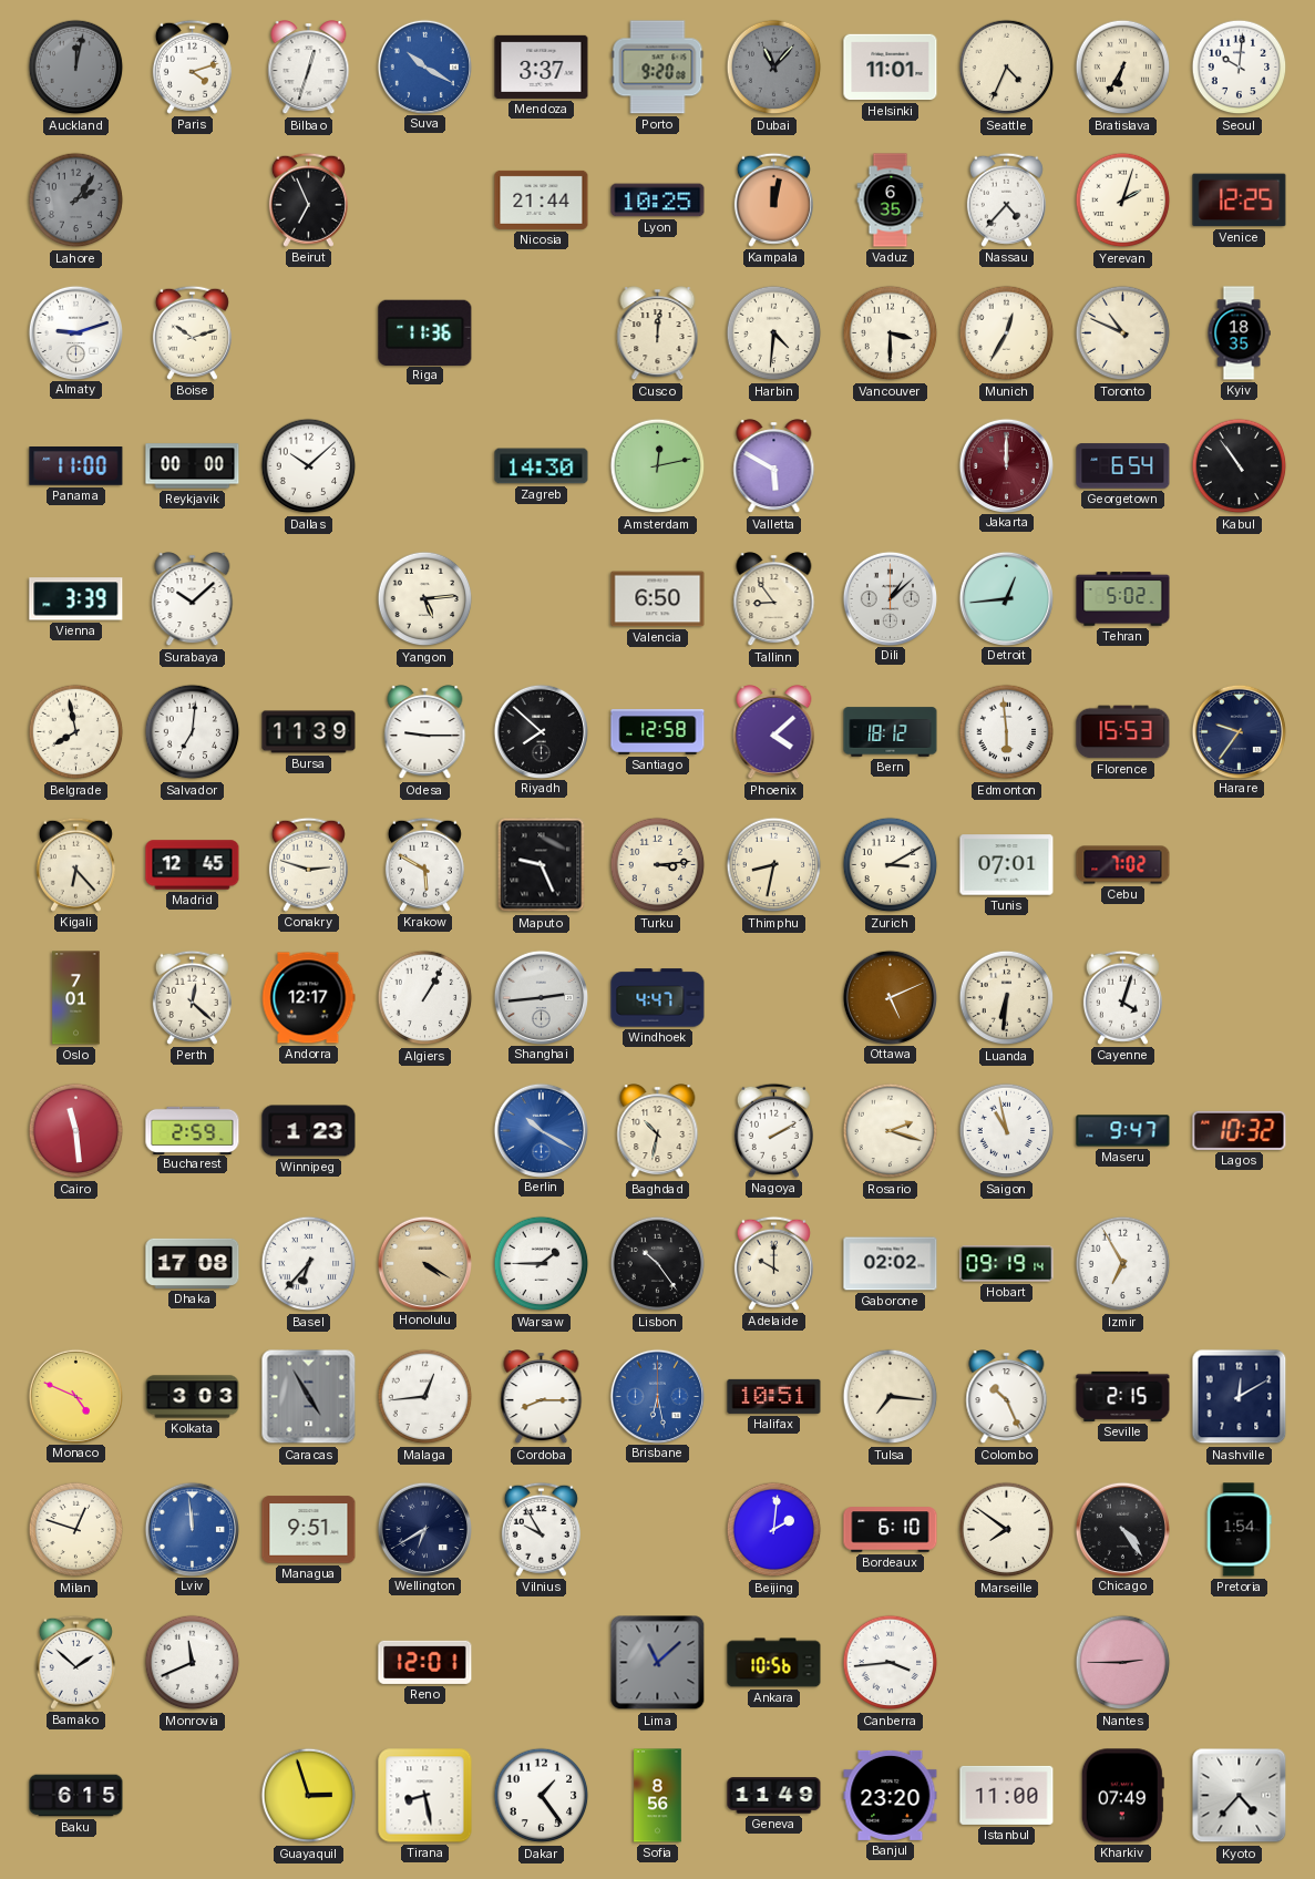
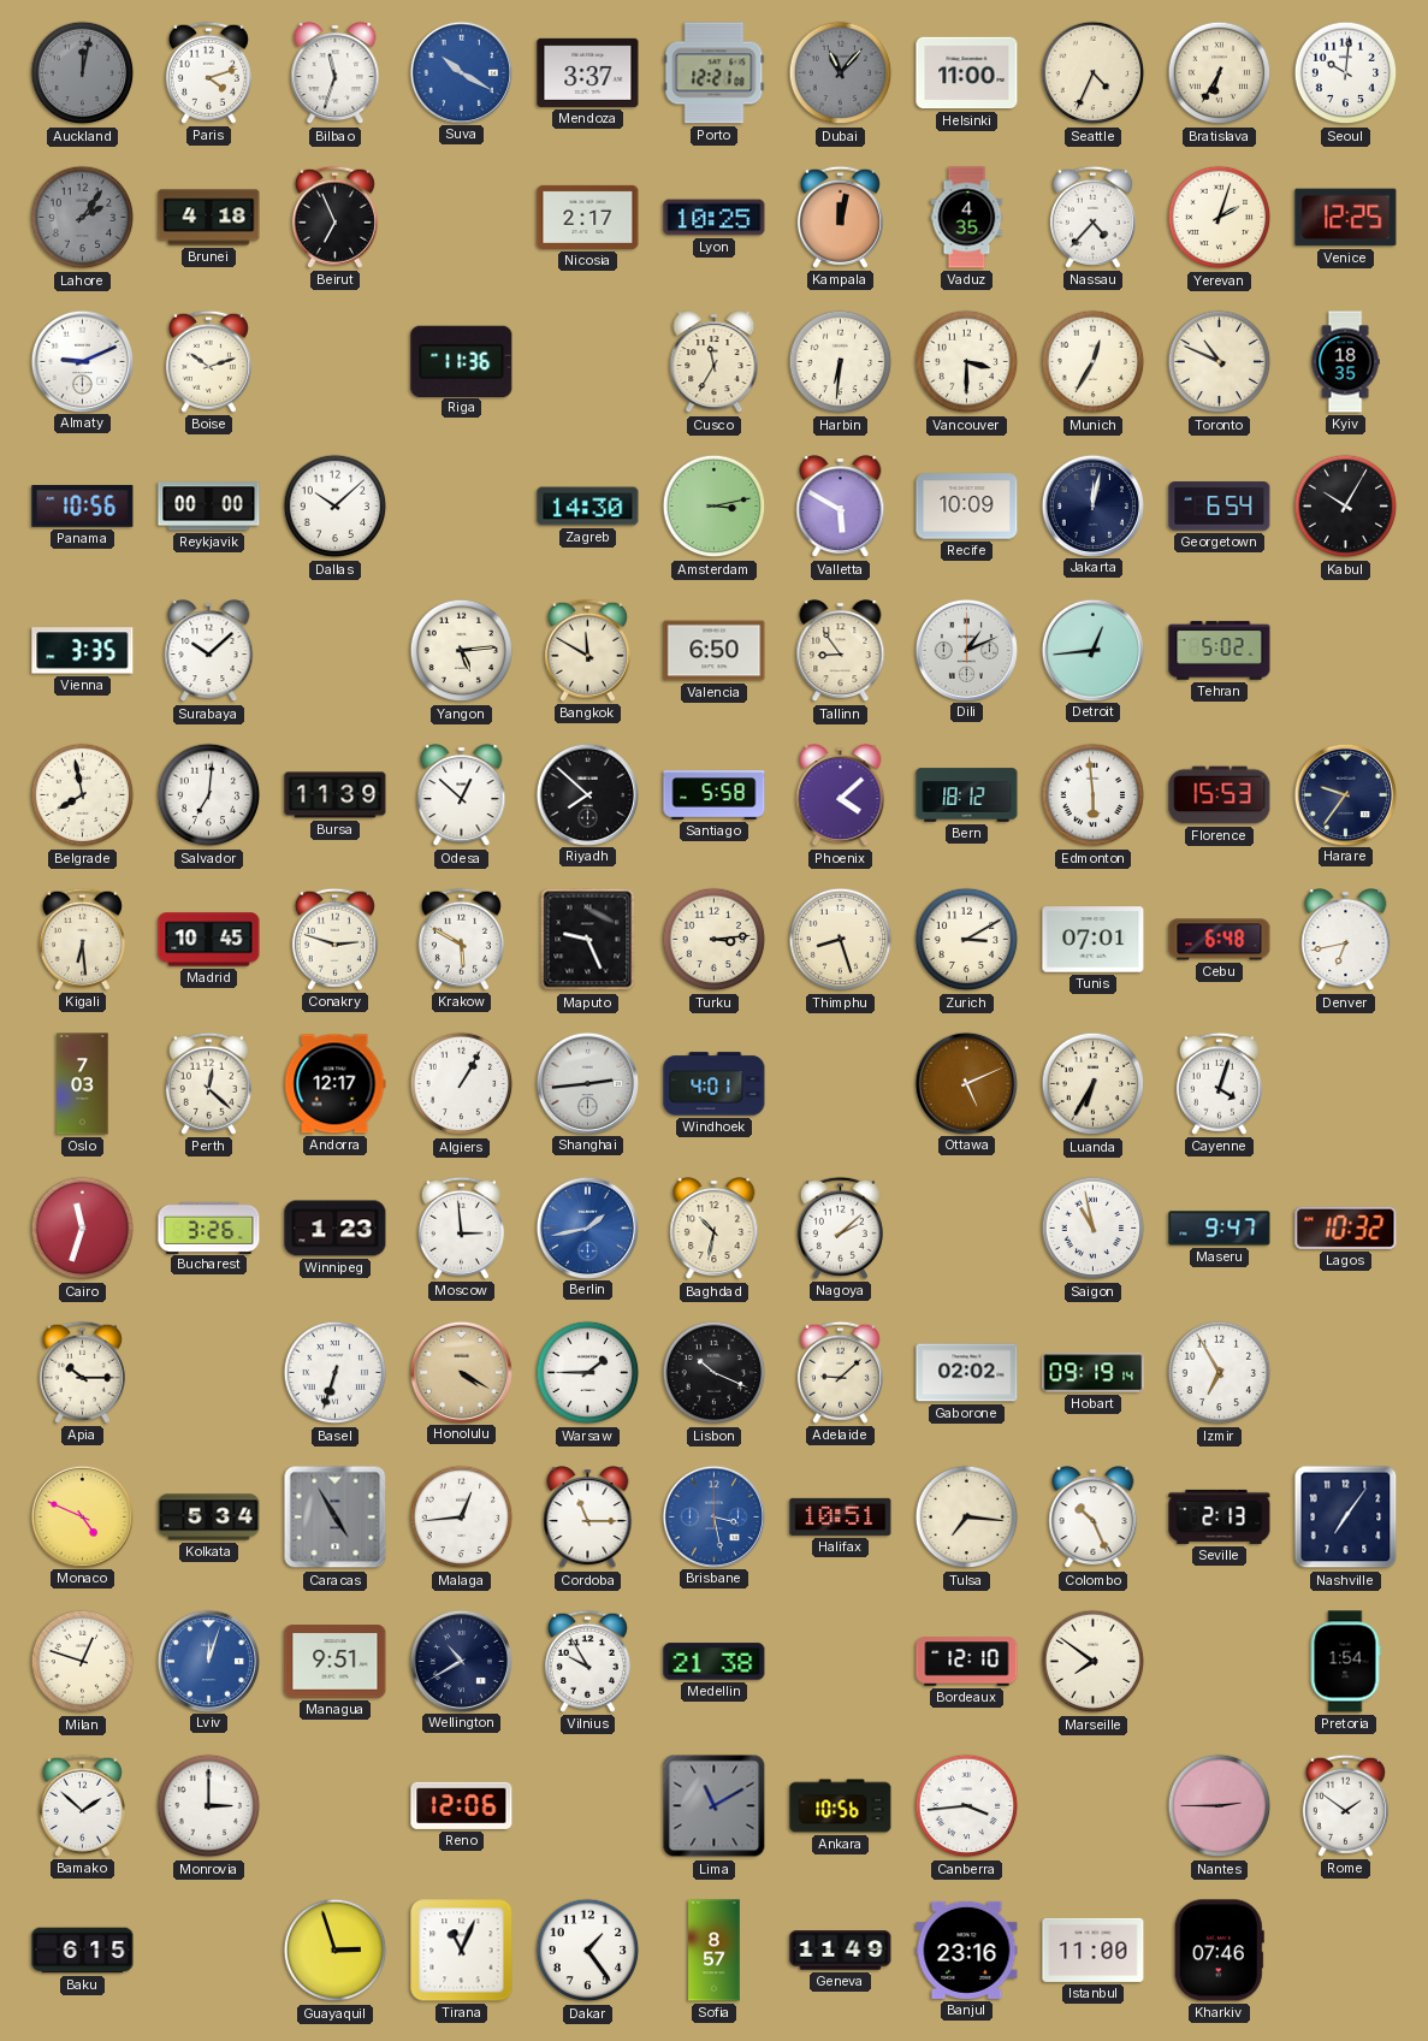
Bilbao: 12:33 -> 11:33 (336, 73)
Porto: 9:20 -> 12:21 (715, 73)
Helsinki: 11:01 -> 11:00 (967, 73)
Brunei: none -> 4:18 (209, 218)
Nicosia: 21:44 -> 2:17 (588, 217)
Vaduz: 6:35 -> 4:35 (967, 218)
Almaty: 9:12 -> 9:11 (82, 361)
Cusco: 12:01 -> 11:35 (715, 362)
Harbin: 4:31 -> 6:31 (841, 362)
Panama: 11:00 -> 10:56 (83, 507)
Amsterdam: 12:13 -> 3:13 (715, 507)
Recife: none -> 10:09 (967, 507)
Jakarta: 12:00 -> 12:02 (1092, 505)
Jakarta dial: burgundy -> navy (1092, 505)
Kabul: 10:54 -> 10:05 (1346, 507)
Vienna: 3:39 -> 3:35 (83, 651)
Bangkok: none -> 11:50 (587, 650)
Dili: 1:08 -> 1:11 (966, 650)
Odesa: 9:15 -> 12:52 (462, 795)
Santiago: 12:58 -> 5:58 (715, 795)
Kigali: 6:23 -> 6:29 (82, 939)
Madrid: 12:45 -> 10:45 (209, 940)
Thimphu: 8:32 -> 8:27 (841, 940)
Cebu: 7:02 -> 6:48 (1220, 940)
Denver: none -> 6:43 (1346, 940)
Oslo: 7:01 -> 7:03 (83, 1084)
Windhoek: 4:47 -> 4:01 (715, 1084)
Luanda: 6:31 -> 6:35 (1094, 1084)
Cairo: 11:29 -> 11:33 (83, 1229)
Bucharest: 2:59 -> 3:26 (209, 1227)
Moscow: none -> 2:59 (461, 1227)
Berlin: 10:20 -> 1:43 (587, 1227)
Nagoya: 2:10 -> 2:08 (840, 1227)
Rosario: 2:18 -> none (891, 1131)
Apia: none -> 10:15 (82, 1372)
Dhaka: 17:08 -> none (193, 1263)
Basel: 6:37 -> 6:33 (336, 1373)
Lisbon: 10:24 -> 10:19 (715, 1373)
Adelaide: 10:00 -> 9:08 (840, 1372)
Kolkata: 3:03 -> 5:34 (209, 1518)
Cordoba: 8:15 -> 11:15 (588, 1518)
Brisbane: 6:28 -> 3:28 (713, 1516)
Seville: 2:15 -> 2:13 (1220, 1516)
Nashville: 12:10 -> 7:06 (1346, 1518)
Lviv: 11:59 -> 12:03 (208, 1661)
Wellington: 6:40 -> 10:40 (461, 1661)
Medellin: none -> 21:38 (715, 1662)
Beijing: 2:01 -> none (774, 1530)
Bordeaux: 6:10 -> 12:10 (967, 1662)
Chicago: 4:24 -> none (1122, 1529)
Monrovia: 11:41 -> 3:00 (209, 1806)
Reno: 12:01 -> 12:06 (462, 1805)
Lima: 11:08 -> 11:10 (715, 1806)
Rome: none -> 1:51 (1345, 1805)
Tirana: 8:28 -> 11:04 (462, 1951)
Sofia: 8:56 -> 8:57 (715, 1951)
Banjul: 23:20 -> 23:16 (967, 1950)
Kharkiv: 07:49 -> 07:46 (1219, 1951)
Kyoto: 4:37 -> none (1240, 1796)
